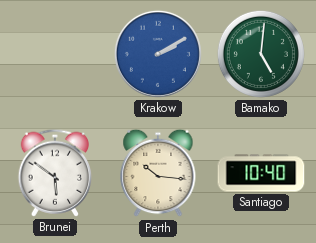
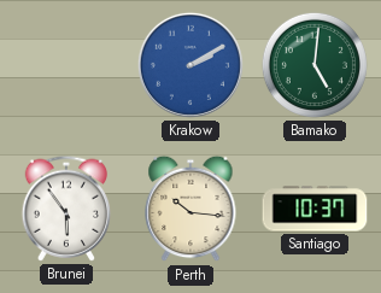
Brunei: 5:51 -> 5:54 (66, 209)
Santiago: 10:40 -> 10:37 (315, 209)
